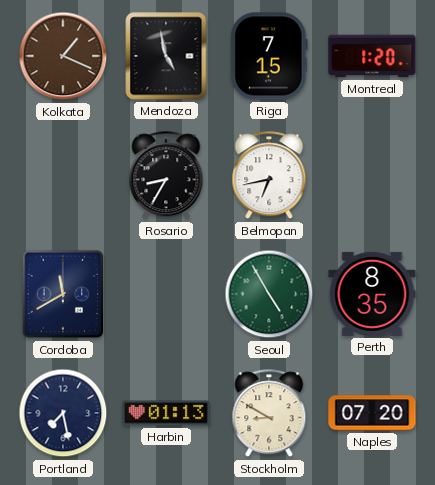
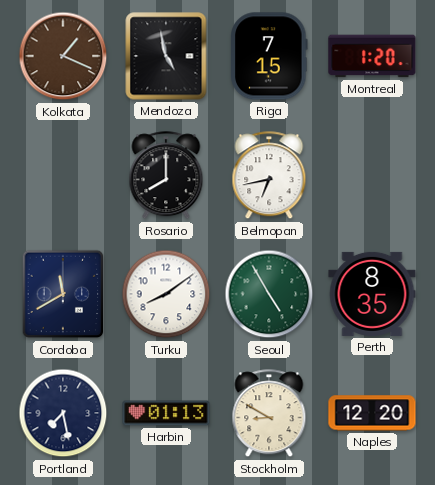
Rosario: 8:35 -> 8:00 (166, 176)
Turku: none -> 8:09 (166, 294)
Naples: 07:20 -> 12:20 (372, 413)
